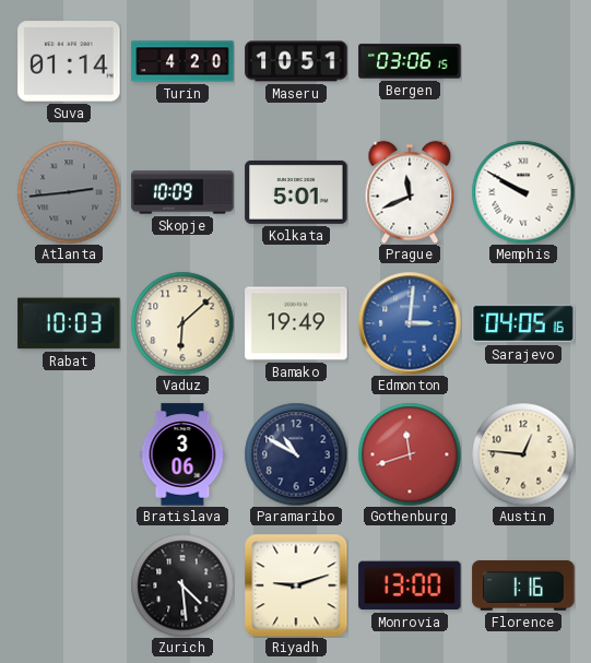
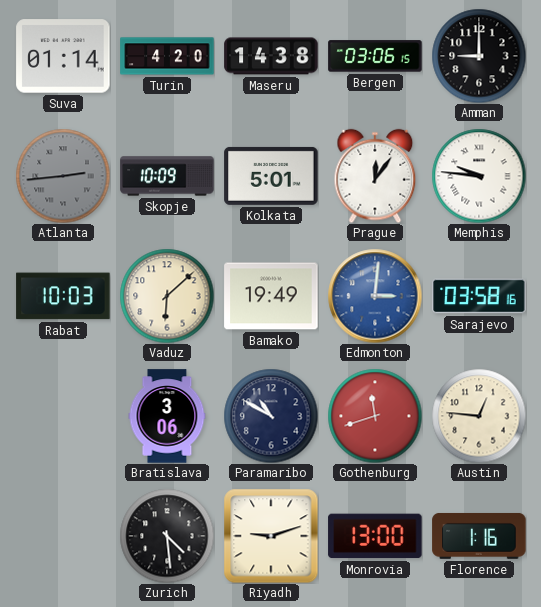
Maseru: 10:51 -> 14:38 (271, 56)
Amman: none -> 9:00 (479, 56)
Prague: 11:41 -> 12:06 (375, 176)
Memphis: 9:50 -> 9:46 (479, 176)
Sarajevo: 04:05 -> 03:58 (479, 296)
